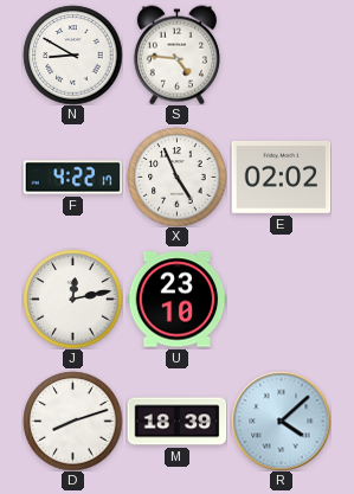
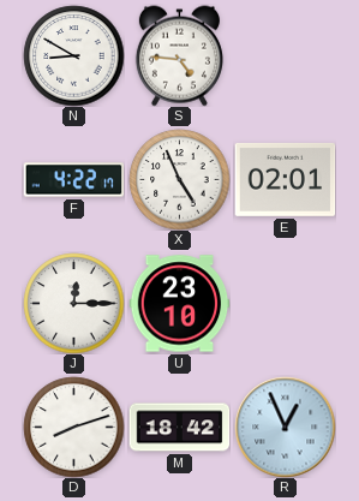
E: 02:02 -> 02:01 (285, 179)
J: 12:13 -> 12:15 (73, 303)
M: 18:39 -> 18:42 (179, 428)
R: 4:08 -> 12:56 (285, 427)
